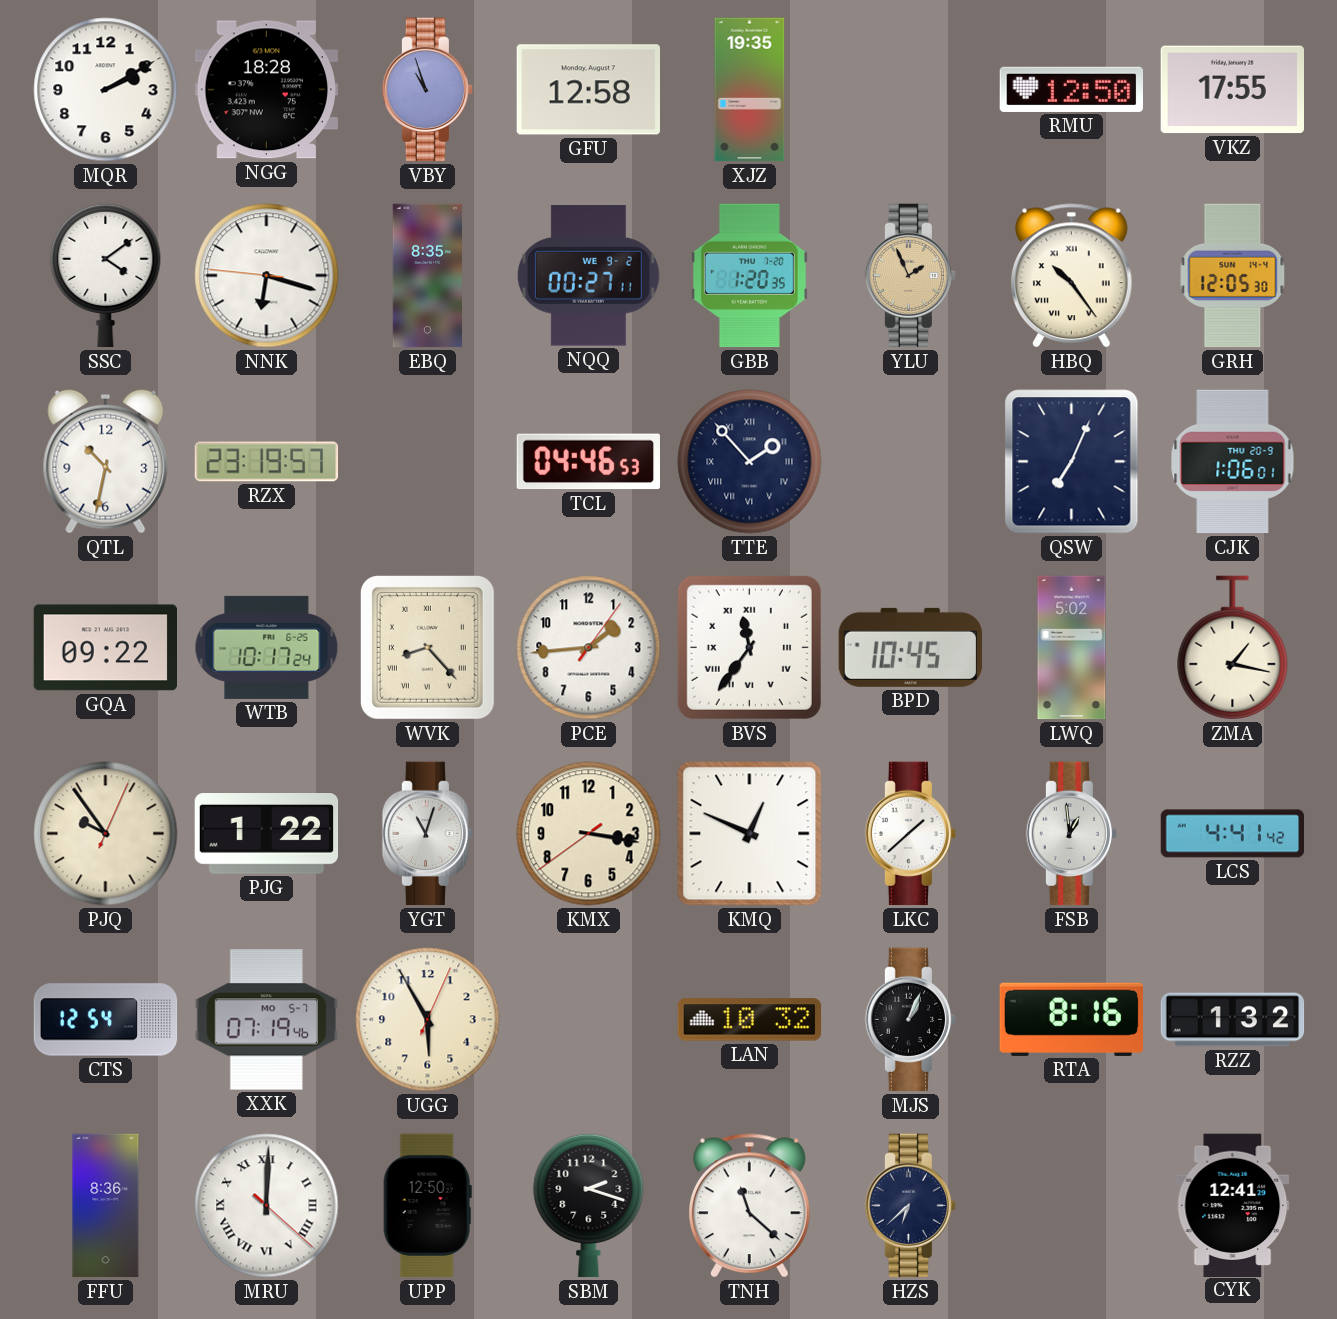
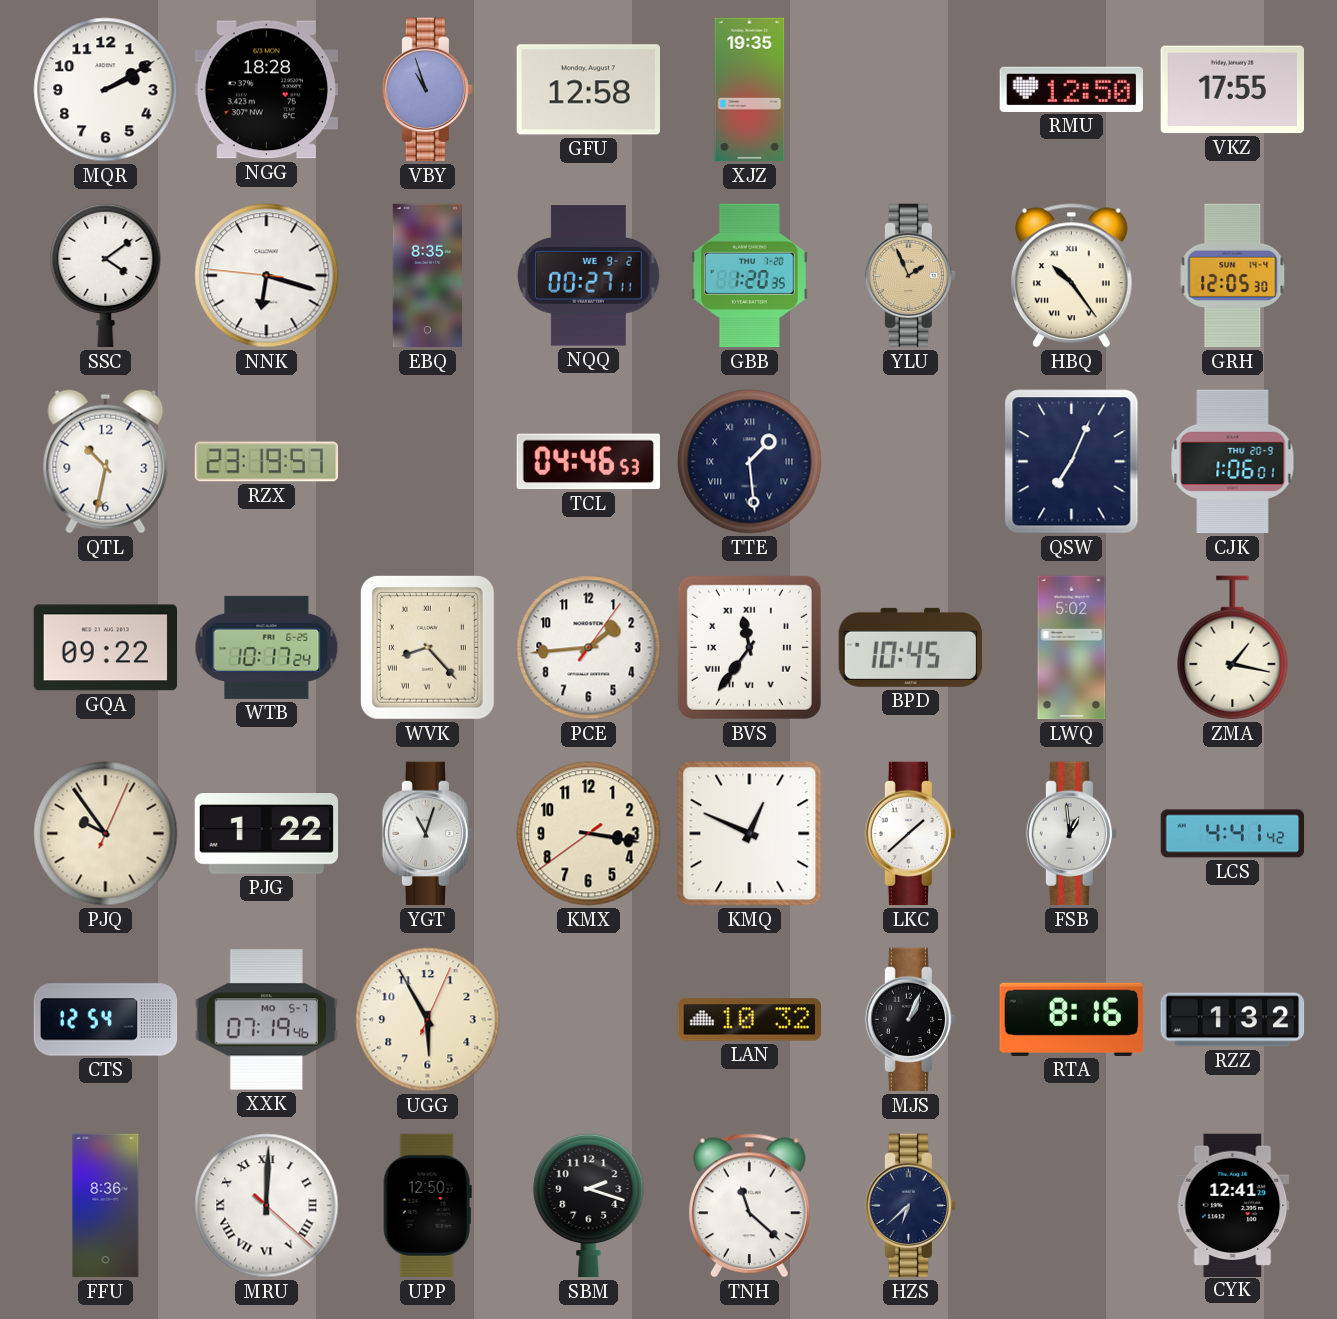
TTE: 1:53 -> 1:29 (750, 462)
